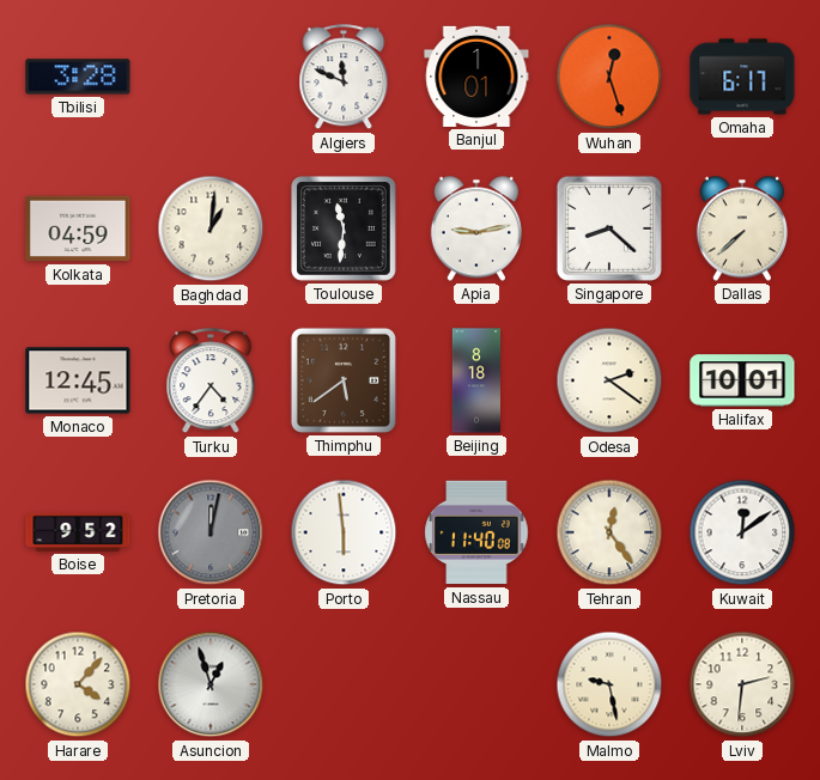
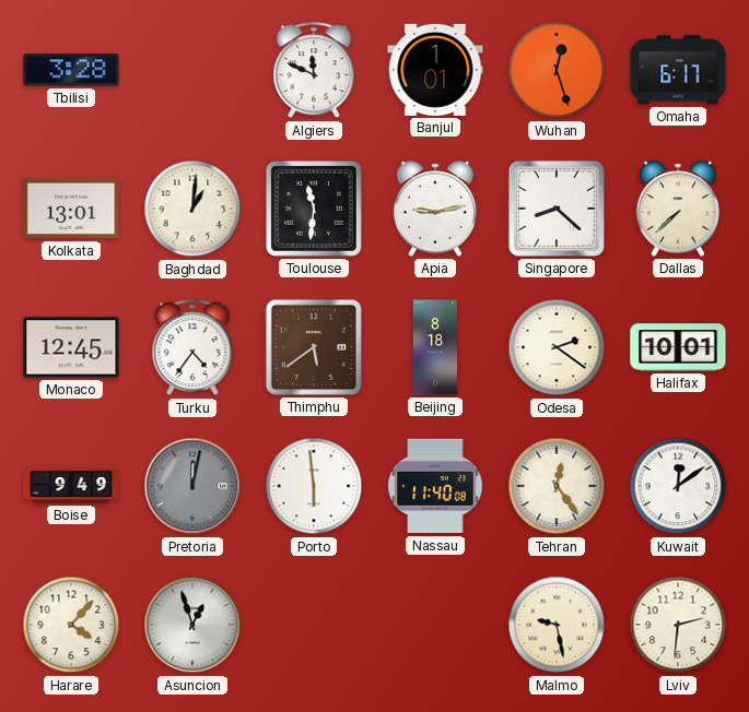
Kolkata: 04:59 -> 13:01 (71, 209)
Boise: 9:52 -> 9:49 (71, 486)
